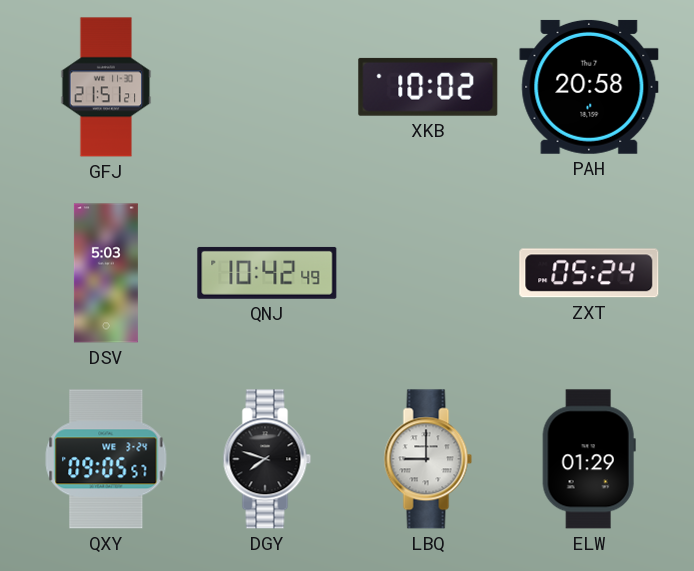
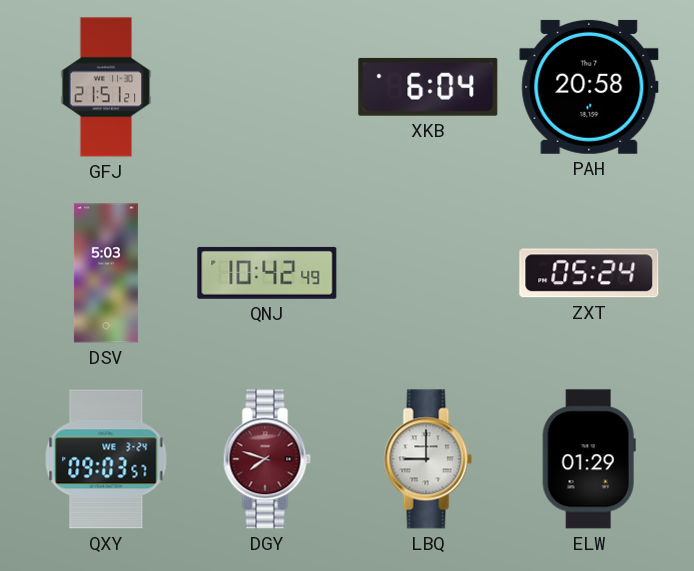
XKB: 10:02 -> 6:04 (428, 87)
QXY: 09:05 -> 09:03 (106, 459)
DGY dial: black -> burgundy (267, 459)
